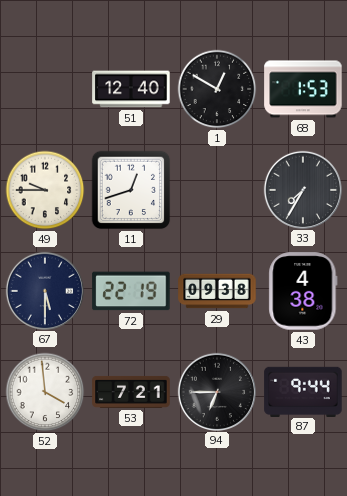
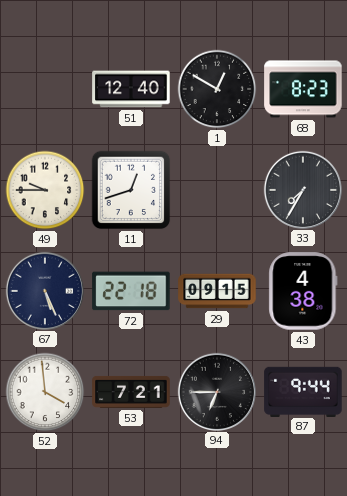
68: 1:53 -> 8:23 (303, 89)
67: 5:30 -> 5:26 (44, 290)
72: 22:19 -> 22:18 (131, 291)
29: 09:38 -> 09:15 (217, 291)
